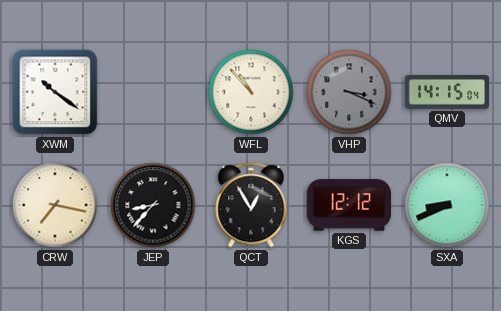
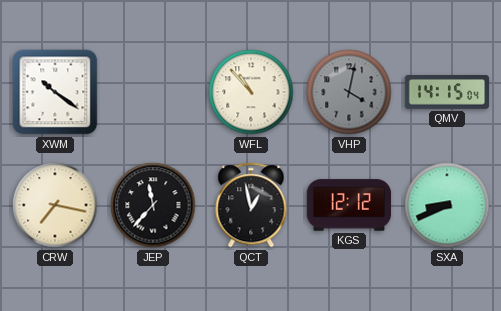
VHP: 3:19 -> 4:02 (349, 92)
JEP: 8:37 -> 11:37 (153, 205)
QCT: 12:55 -> 12:58 (251, 205)
